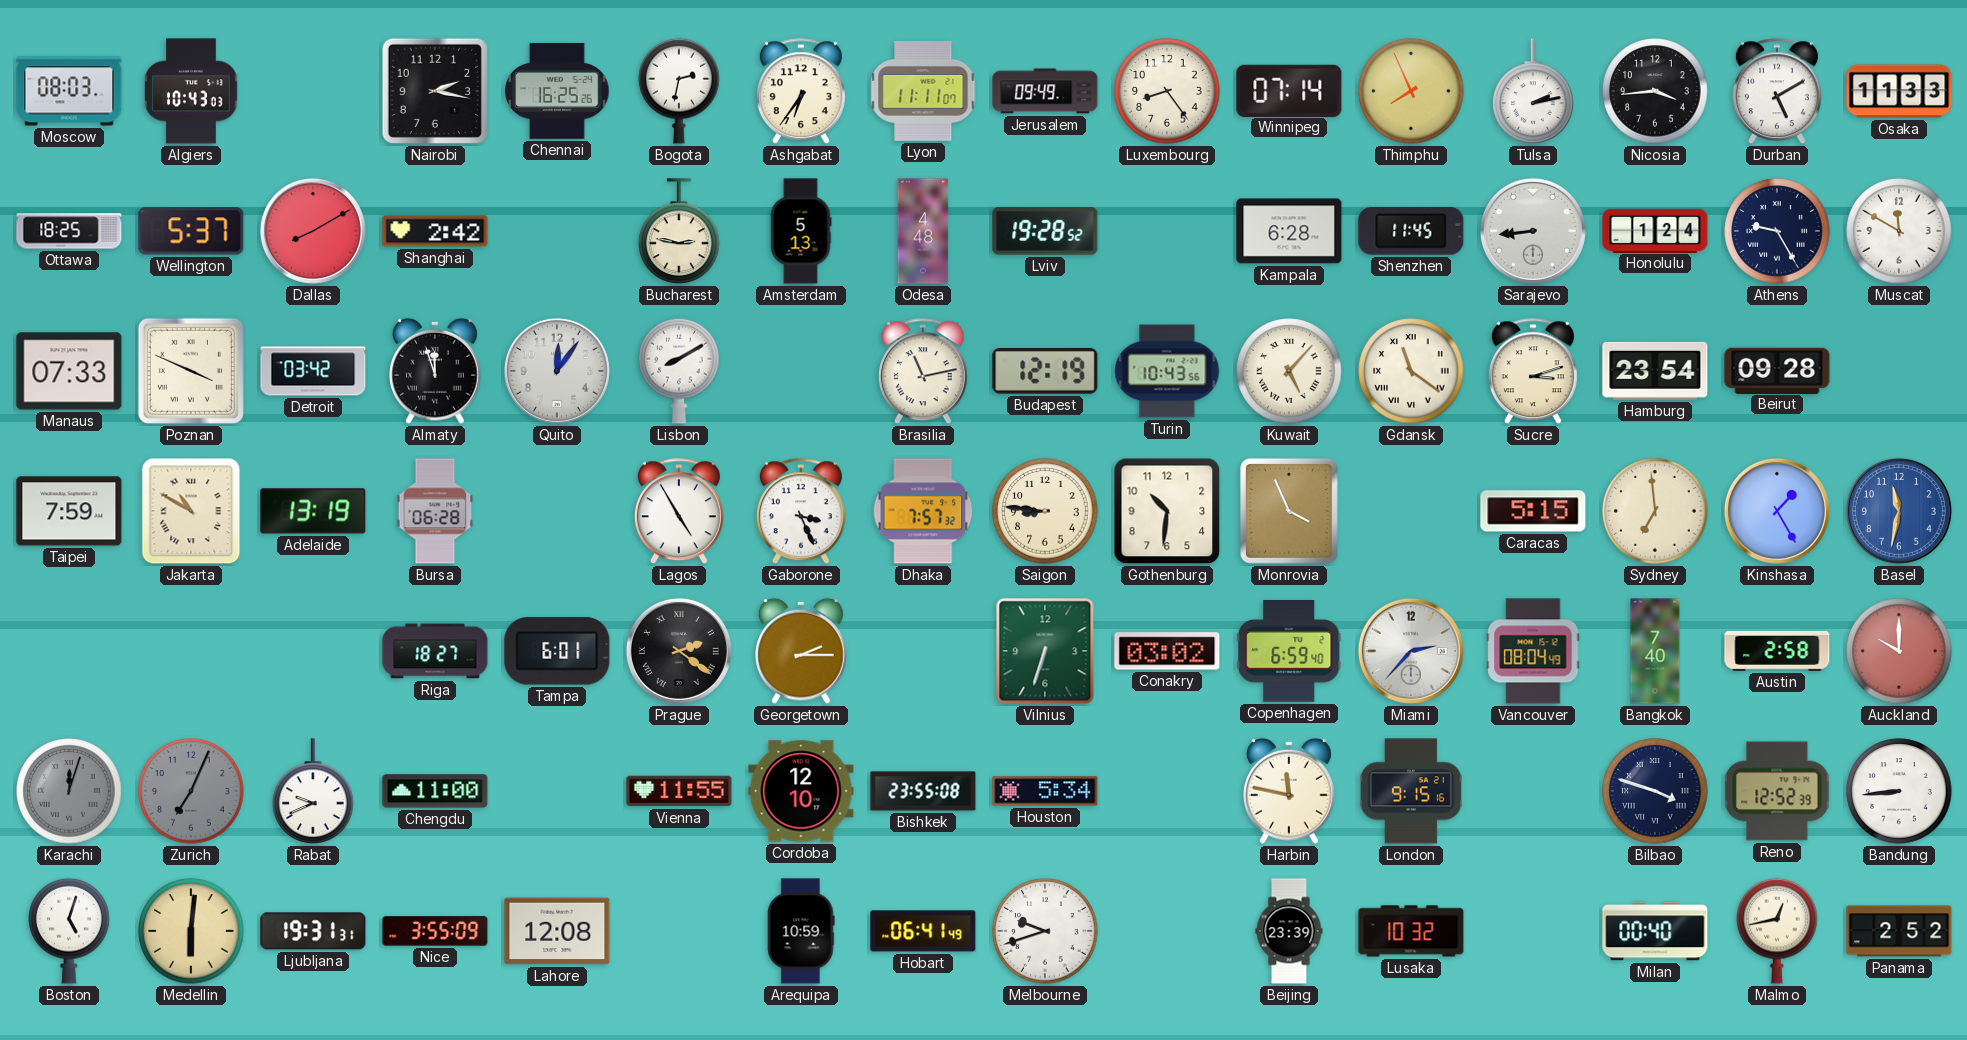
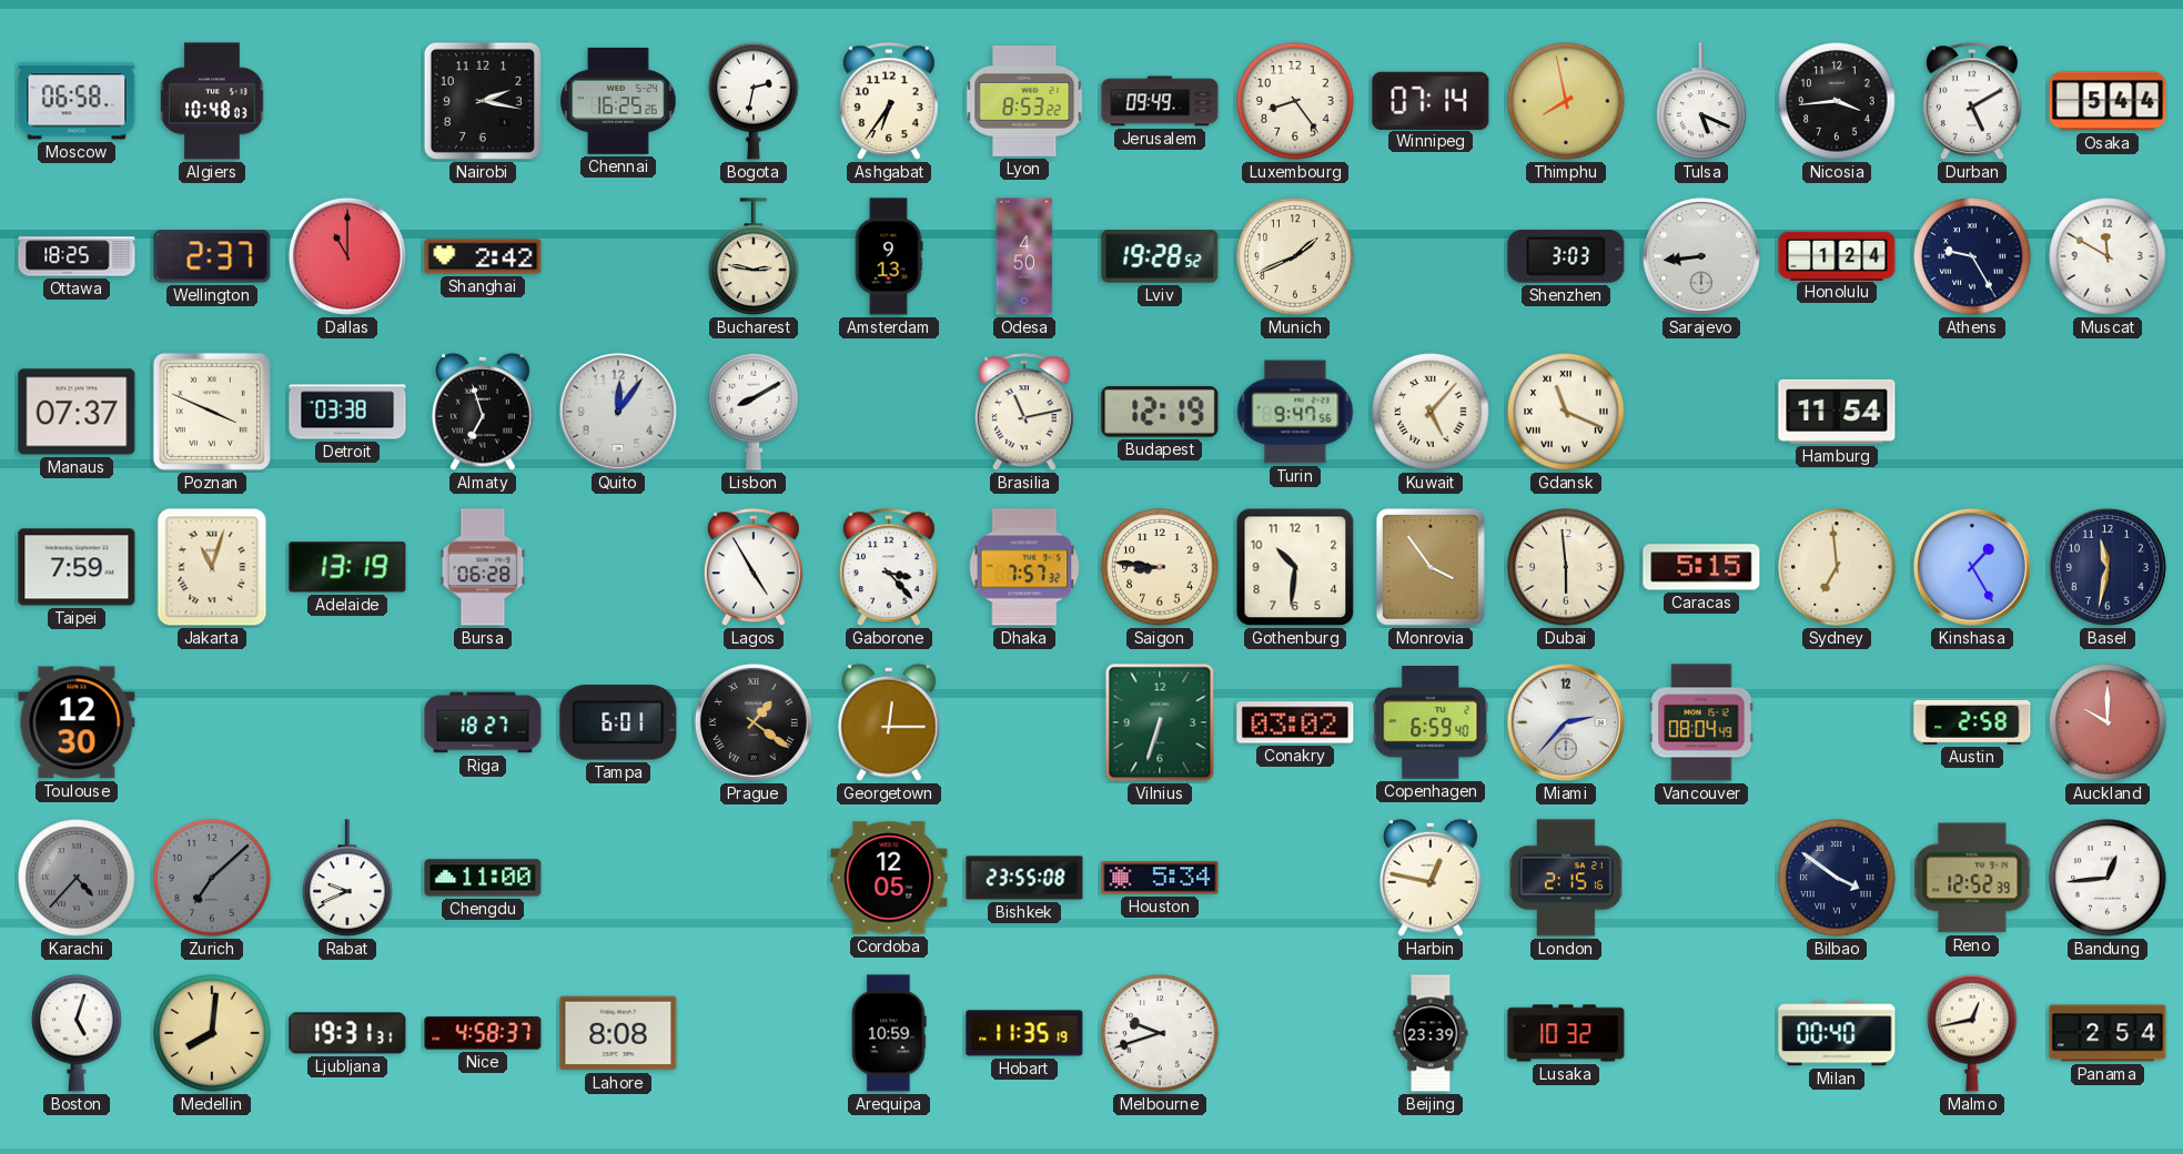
Moscow: 08:03 -> 06:58 (77, 101)
Algiers: 10:43 -> 10:48 (212, 101)
Lyon: 11:11 -> 8:53 (1024, 102)
Thimphu: 7:56 -> 7:58 (1566, 101)
Tulsa: 2:13 -> 5:19 (1701, 101)
Osaka: 11:33 -> 5:44 (2108, 101)
Wellington: 5:37 -> 2:37 (212, 256)
Dallas: 8:10 -> 11:00 (347, 256)
Amsterdam: 5:13 -> 9:13 (889, 256)
Odesa: 4:48 -> 4:50 (1024, 256)
Munich: none -> 1:41 (1295, 256)
Kampala: 6:28 -> none (1289, 231)
Shenzhen: 11:45 -> 3:03 (1566, 256)
Manaus: 07:33 -> 07:37 (77, 412)
Detroit: 03:42 -> 03:38 (347, 412)
Almaty: 11:57 -> 6:57 (483, 412)
Turin: 10:43 -> 9:47 (1295, 412)
Gdansk: 11:21 -> 11:19 (1566, 412)
Sucre: 3:12 -> none (1533, 372)
Hamburg: 23:54 -> 11:54 (1837, 412)
Beirut: 09:28 -> none (1777, 370)
Jakarta: 10:50 -> 11:03 (212, 567)
Gaborone: 3:26 -> 3:23 (889, 568)
Monrovia: 3:56 -> 3:54 (1431, 567)
Dubai: none -> 5:59 (1566, 567)
Basel dial: blue -> navy (2108, 567)
Toulouse: none -> 12:30 (77, 722)
Prague: 2:21 -> 1:21 (754, 722)
Georgetown: 2:15 -> 12:15 (889, 722)
Bangkok: 7:40 -> none (1655, 651)
Karachi: 12:03 -> 4:37 (77, 878)
Zurich: 7:04 -> 7:08 (212, 878)
Vienna: 11:55 -> none (679, 791)
Cordoba: 12:10 -> 12:05 (889, 878)
Harbin: 11:47 -> 12:47 (1431, 878)
London: 9:15 -> 2:15 (1567, 878)
Bilbao: 3:48 -> 3:51 (1837, 878)
Bandung: 8:44 -> 12:44 (2108, 878)
Medellin: 6:01 -> 8:01 (212, 1033)
Nice: 3:55 -> 4:58 (483, 1033)
Lahore: 12:08 -> 8:08 (618, 1033)
Hobart: 06:41 -> 11:35 (1024, 1033)
Panama: 2:52 -> 2:54 (2108, 1033)
